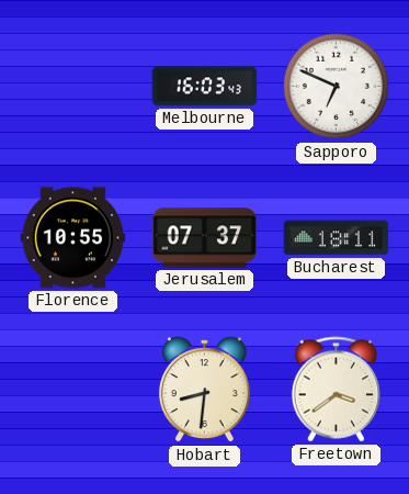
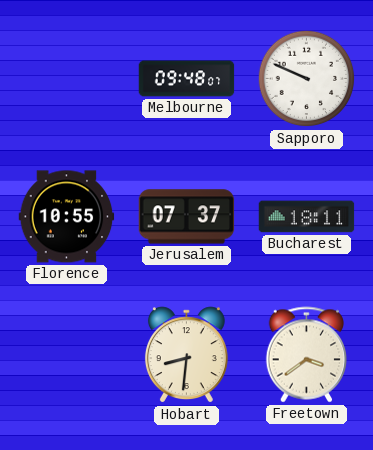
Melbourne: 16:03 -> 09:48 (187, 79)
Sapporo: 6:49 -> 9:49 (307, 79)
